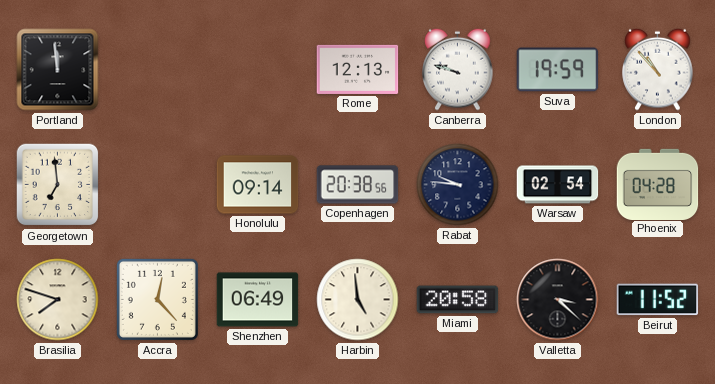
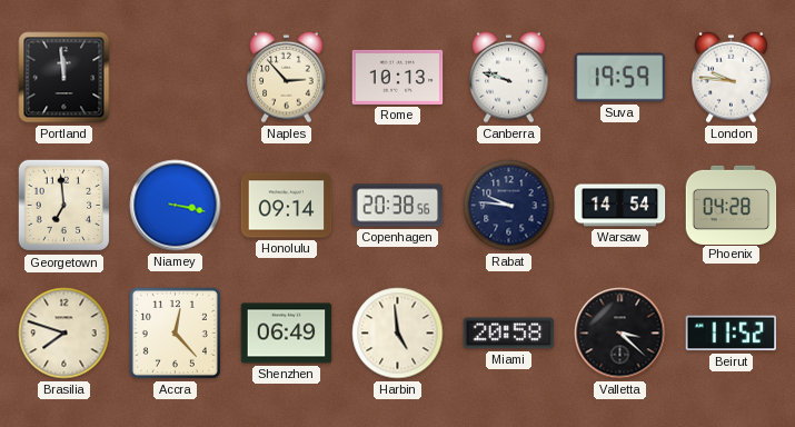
Naples: none -> 2:53 (287, 77)
Rome: 12:13 -> 10:13 (398, 77)
London: 10:53 -> 9:46 (732, 77)
Niamey: none -> 3:17 (176, 206)
Warsaw: 02:54 -> 14:54 (620, 206)
